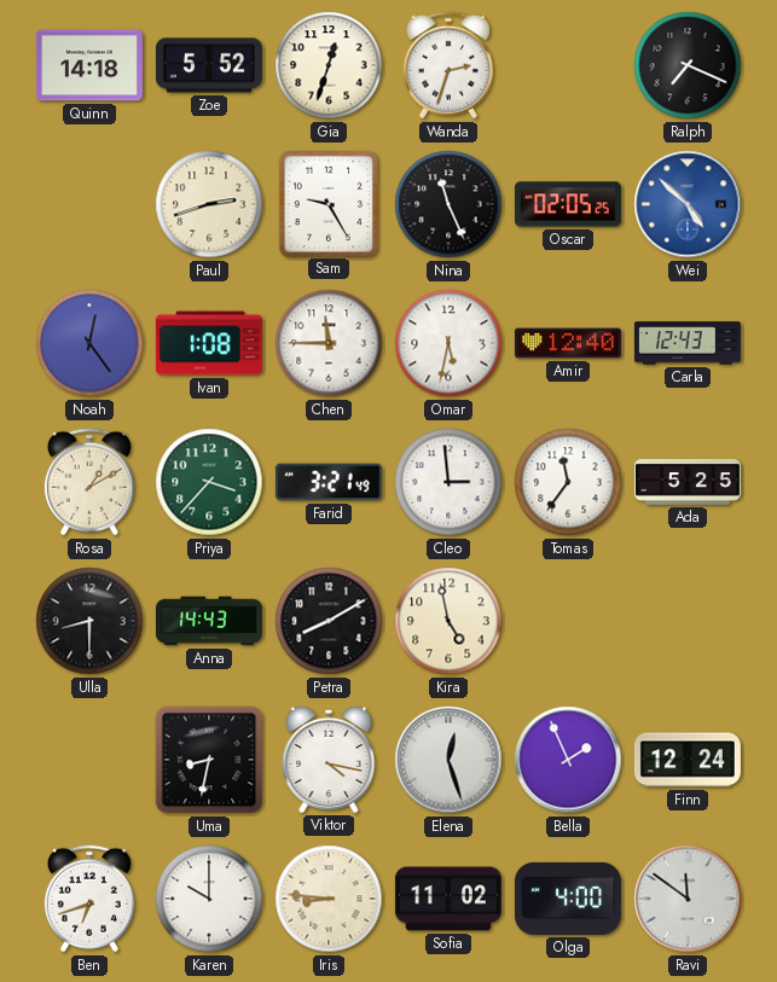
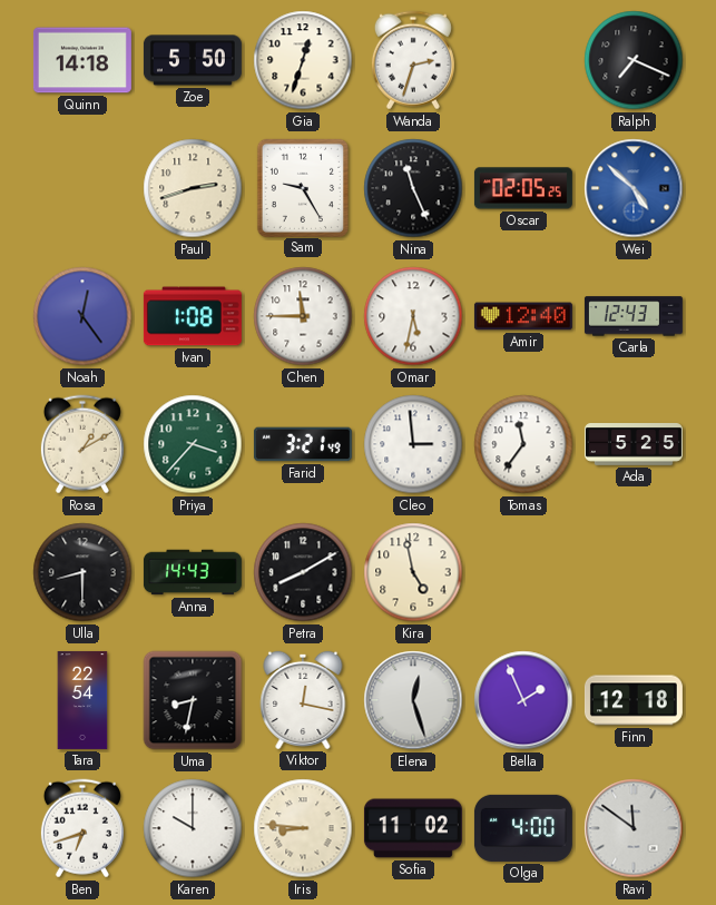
Zoe: 5:52 -> 5:50 (193, 60)
Tara: none -> 22:54 (82, 700)
Viktor: 4:17 -> 12:17 (303, 700)
Finn: 12:24 -> 12:18 (634, 700)
